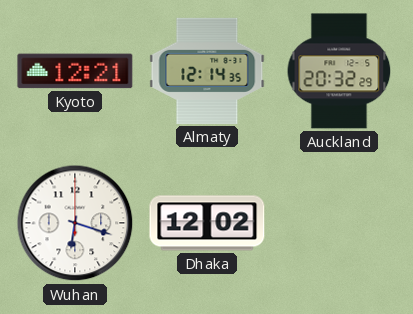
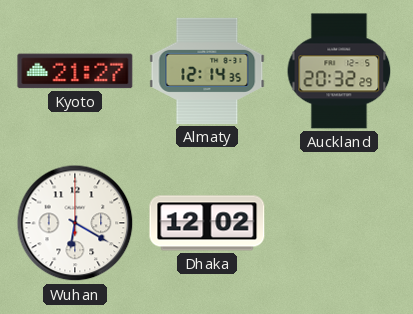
Kyoto: 12:21 -> 21:27 (75, 71)
Wuhan: 6:18 -> 6:20 (75, 223)
